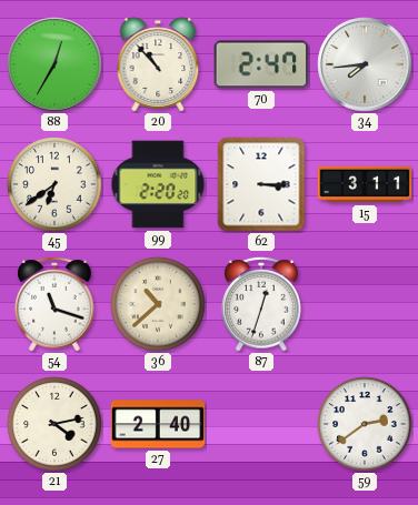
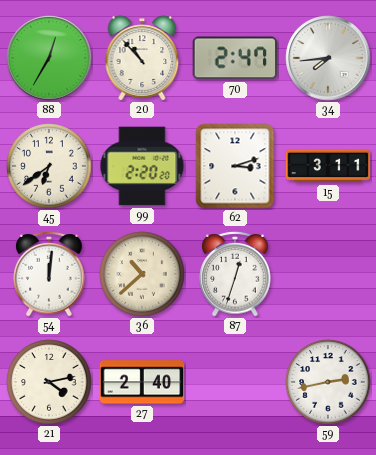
62: 3:15 -> 3:12 (235, 166)
54: 11:18 -> 12:01 (49, 275)
59: 2:39 -> 2:43 (328, 382)
